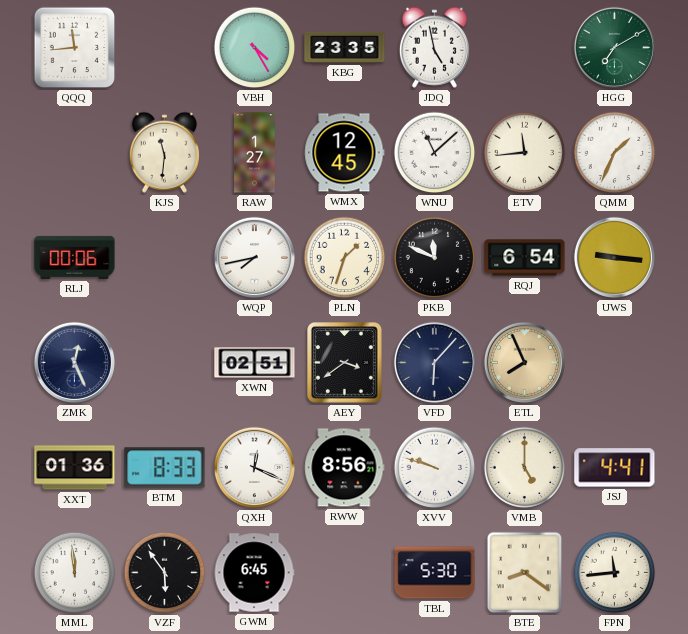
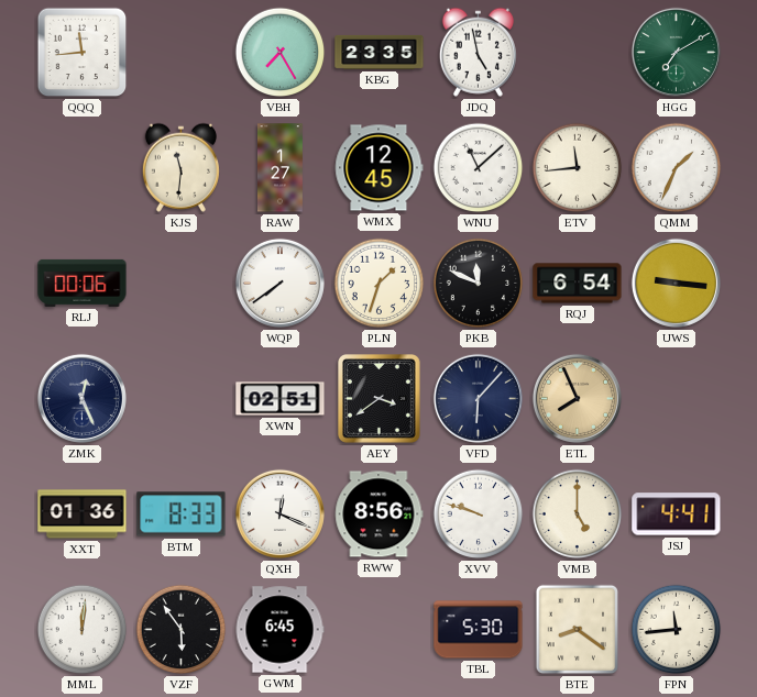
VBH: 4:25 -> 7:25 (281, 53)
WQP: 7:43 -> 7:39 (279, 283)
MML: 11:59 -> 12:01 (83, 630)
